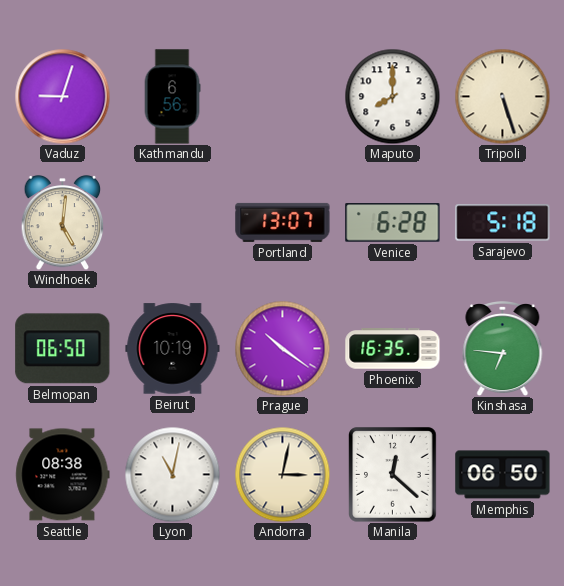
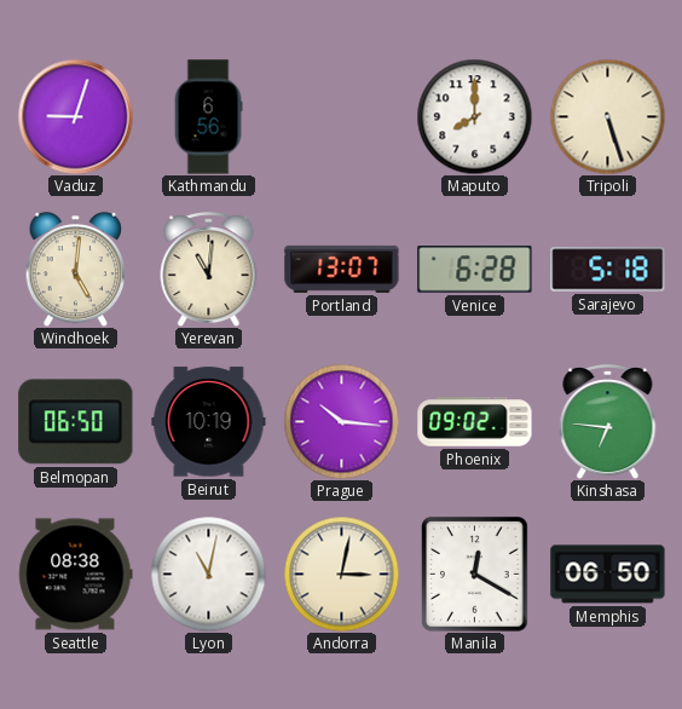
Yerevan: none -> 11:01 (209, 270)
Prague: 10:21 -> 10:16 (341, 421)
Phoenix: 16:35 -> 09:02 (475, 422)
Manila: 12:22 -> 12:20 (475, 575)
